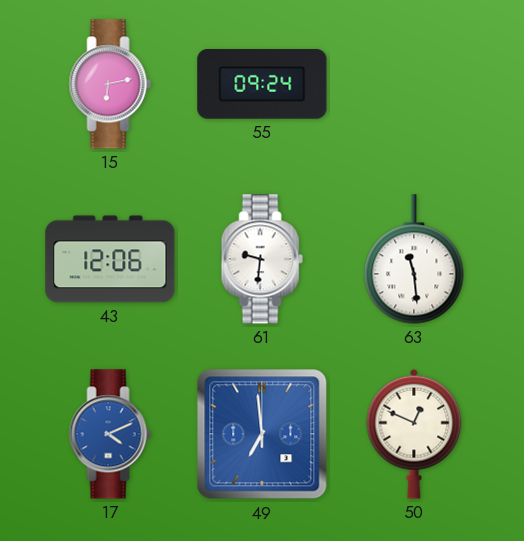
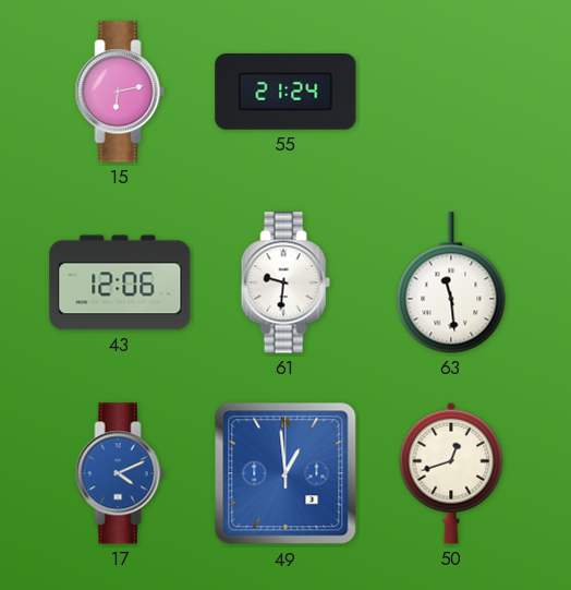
55: 09:24 -> 21:24 (285, 92)
49: 6:59 -> 12:59 (285, 473)
50: 12:49 -> 12:42 (451, 473)
